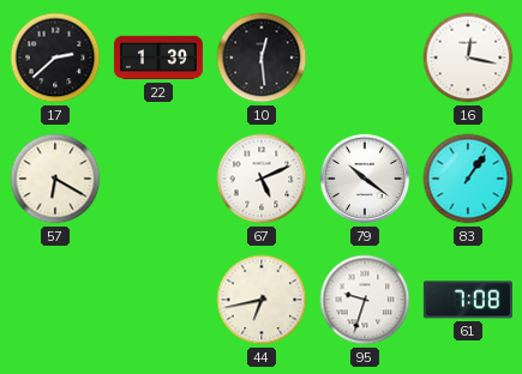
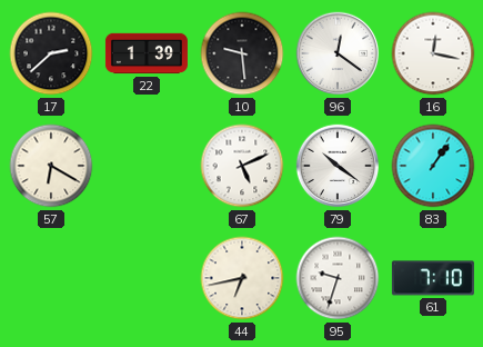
10: 12:29 -> 9:29 (242, 53)
96: none -> 12:21 (338, 53)
61: 7:08 -> 7:10 (433, 278)
